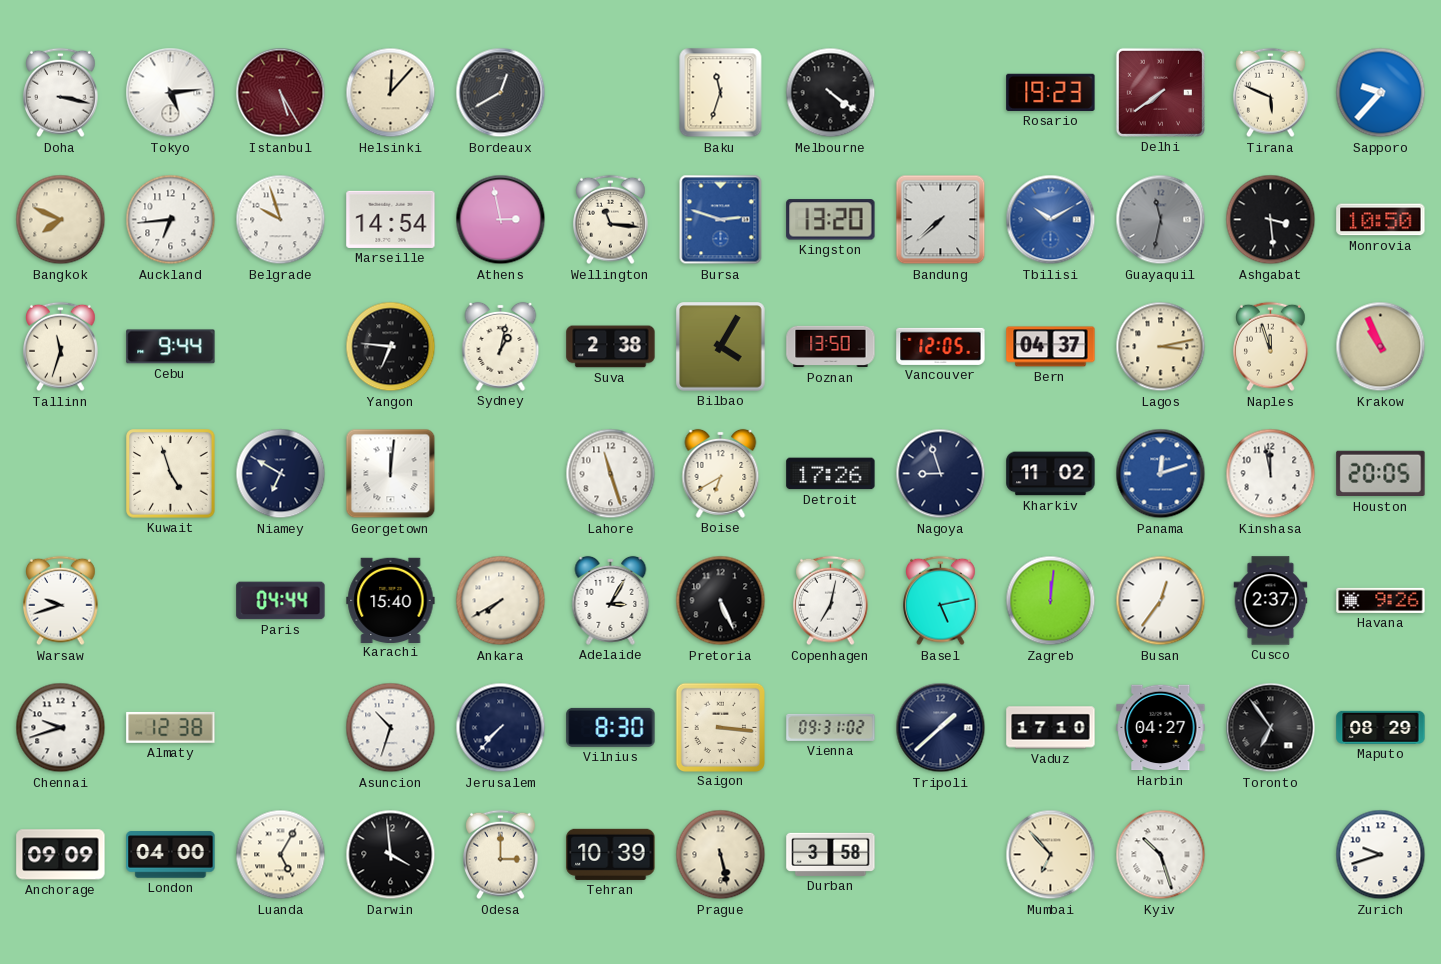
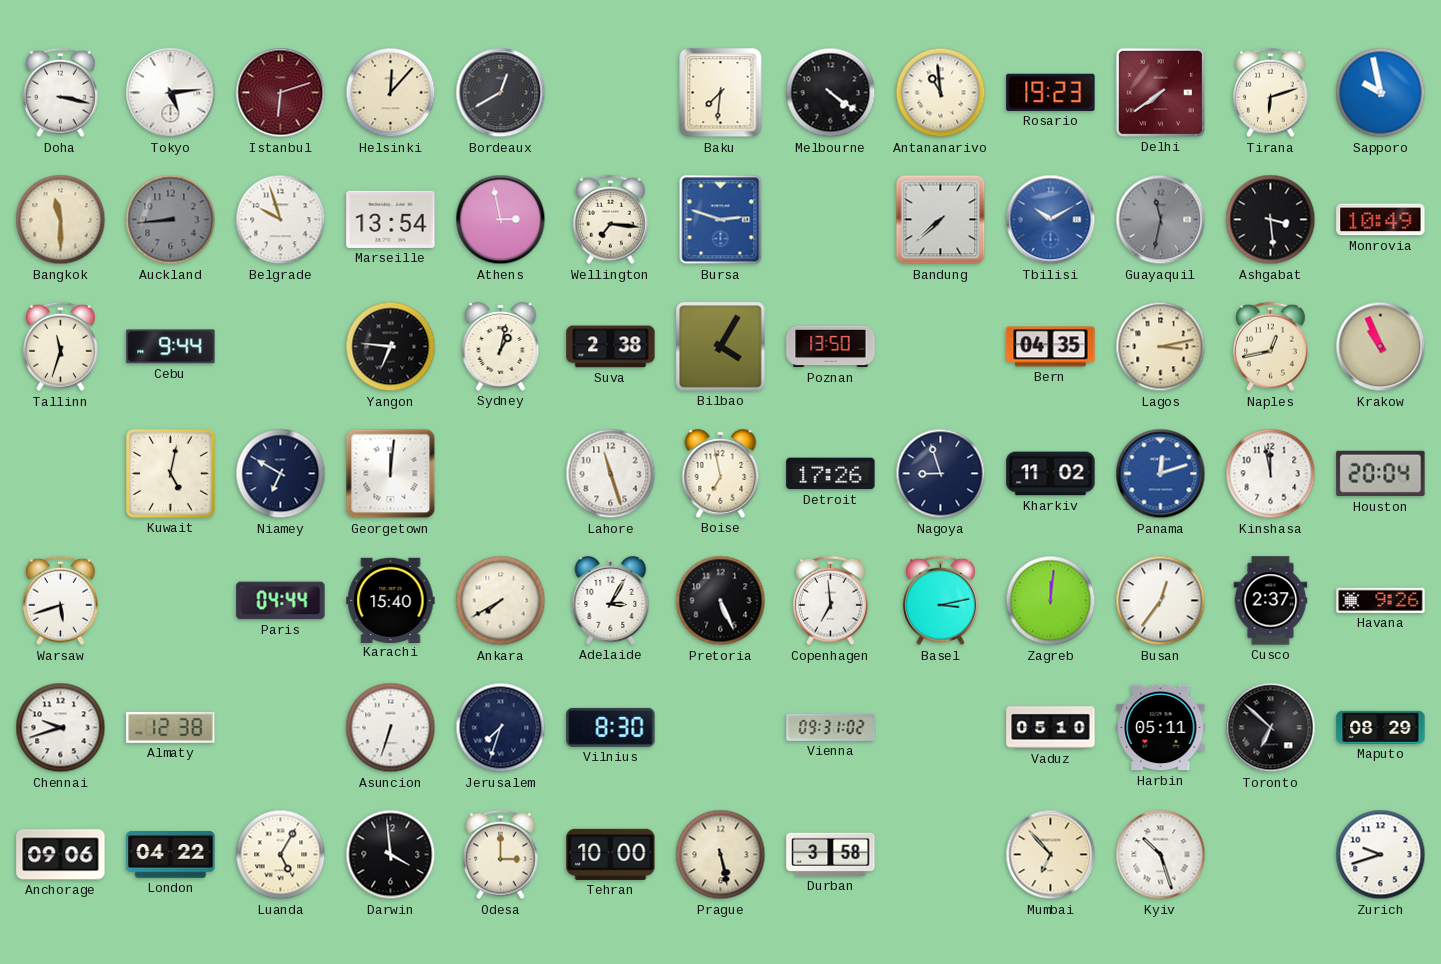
Istanbul: 5:25 -> 6:12 (281, 93)
Baku: 11:33 -> 7:31 (721, 93)
Antananarivo: none -> 10:59 (941, 93)
Tirana: 5:49 -> 6:12 (1271, 93)
Sapporo: 9:37 -> 9:58 (1381, 93)
Bangkok: 7:49 -> 11:30 (61, 220)
Auckland: 6:44 -> 8:44 (171, 220)
Auckland dial: white -> grey (171, 220)
Marseille: 14:54 -> 13:54 (391, 219)
Wellington: 11:16 -> 7:16 (611, 220)
Kingston: 13:20 -> none (831, 220)
Monrovia: 10:50 -> 10:49 (1381, 220)
Vancouver: 12:05 -> none (941, 346)
Bern: 04:37 -> 04:35 (1051, 347)
Naples: 11:57 -> 12:43 (1271, 347)
Kuwait: 4:57 -> 5:02 (171, 474)
Boise: 6:40 -> 6:58 (721, 473)
Houston: 20:05 -> 20:04 (1381, 474)
Warsaw: 9:42 -> 5:42 (61, 601)
Copenhagen: 7:02 -> 6:59 (831, 601)
Basel: 5:13 -> 3:13 (941, 601)
Asuncion: 10:33 -> 6:33 (391, 728)
Jerusalem: 7:37 -> 7:33 (501, 728)
Saigon: 3:16 -> none (720, 727)
Tripoli: 1:38 -> none (941, 728)
Vaduz: 17:10 -> 05:10 (1051, 728)
Harbin: 04:27 -> 05:11 (1161, 728)
Toronto: 6:54 -> 6:52 (1271, 728)
Anchorage: 09:09 -> 09:06 (61, 855)
London: 04:00 -> 04:22 (171, 855)
Tehran: 10:39 -> 10:00 (611, 854)
